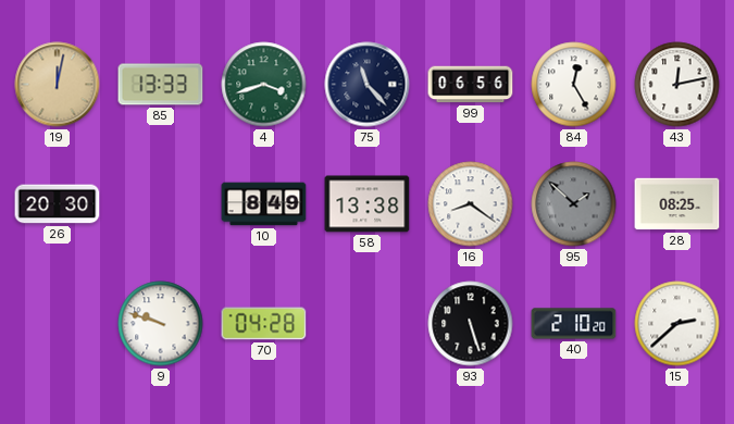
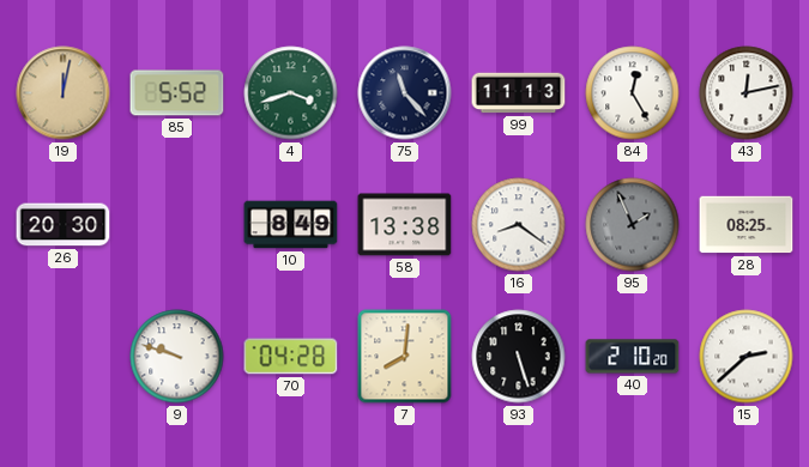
85: 13:33 -> 5:52 (177, 93)
99: 06:56 -> 11:13 (519, 93)
95: 1:52 -> 1:56 (633, 225)
7: none -> 8:01 (405, 357)
